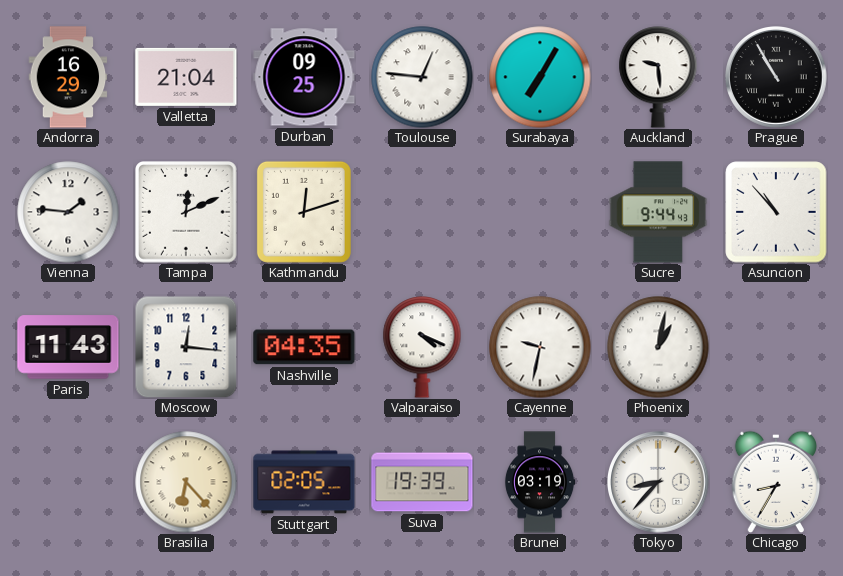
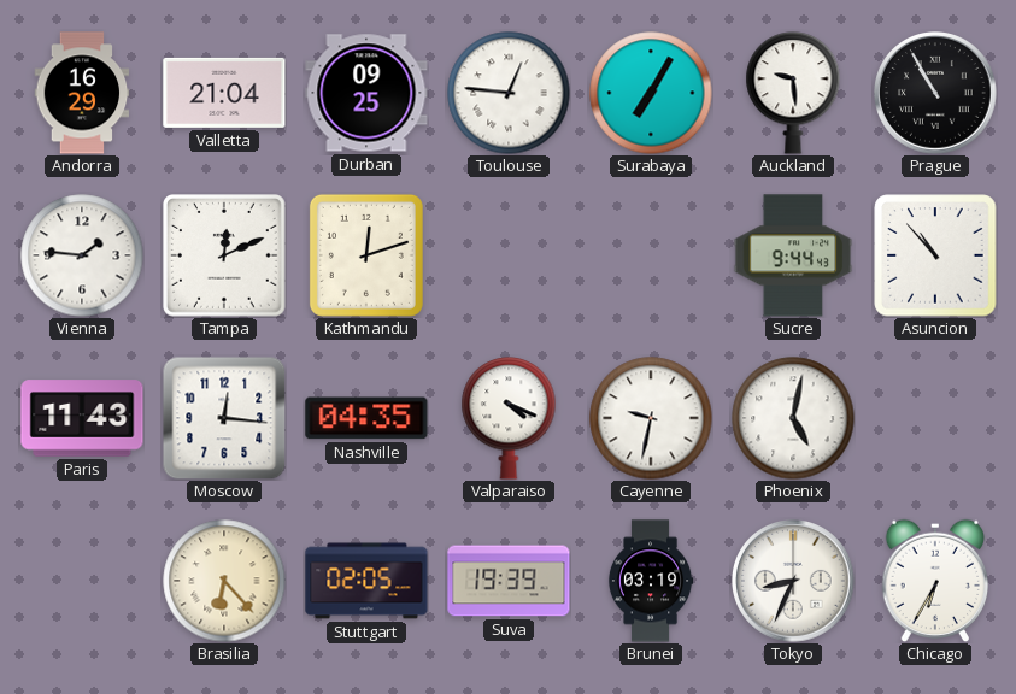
Phoenix: 1:02 -> 5:02 (793, 418)
Tokyo: 8:37 -> 8:34 (794, 582)
Chicago: 8:35 -> 6:35 (935, 581)
